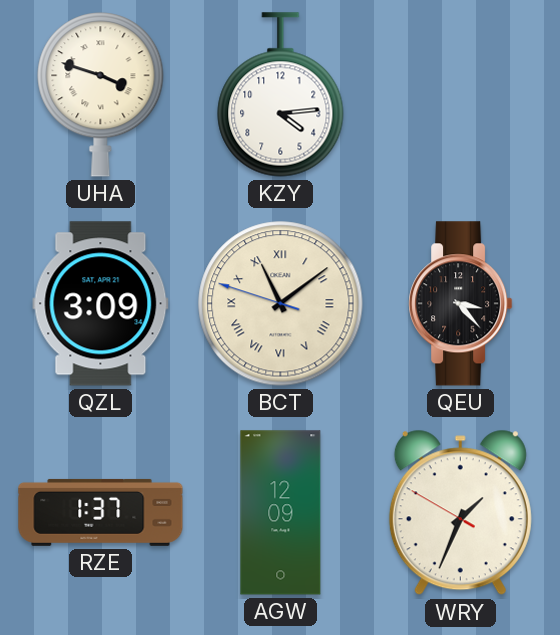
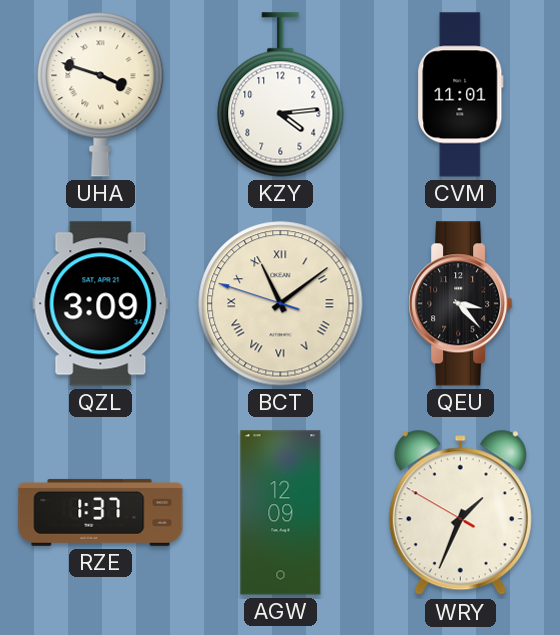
CVM: none -> 11:01 (461, 95)
